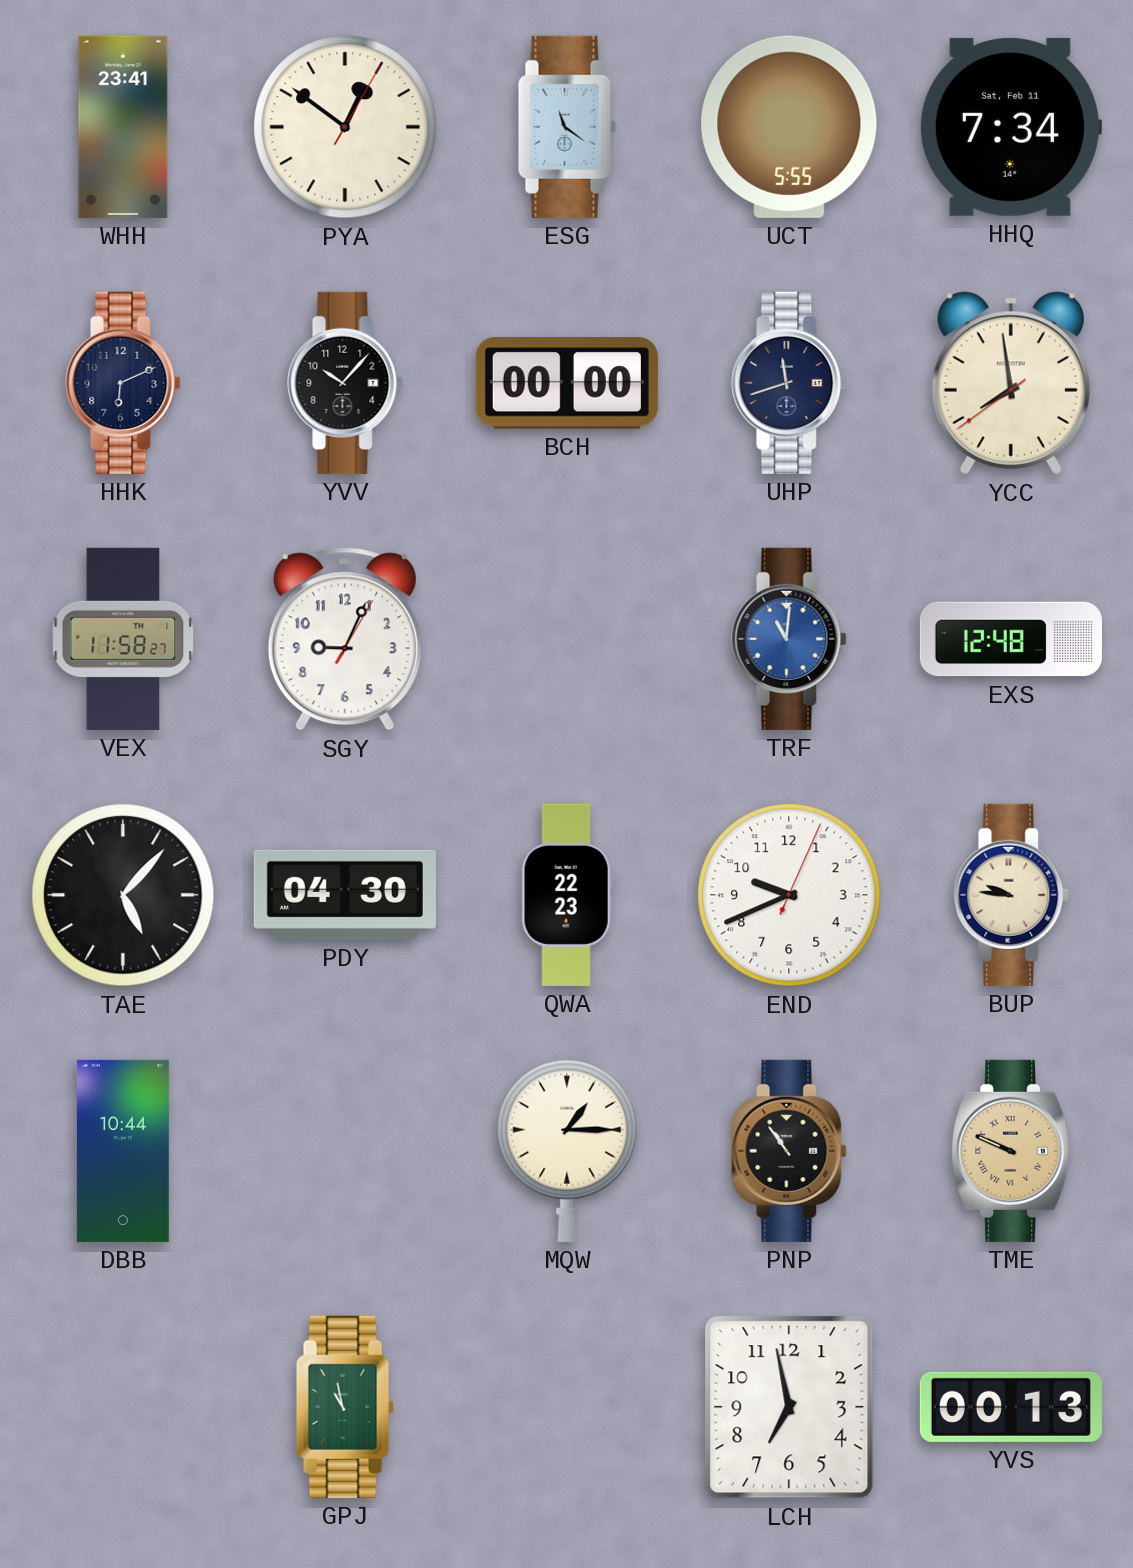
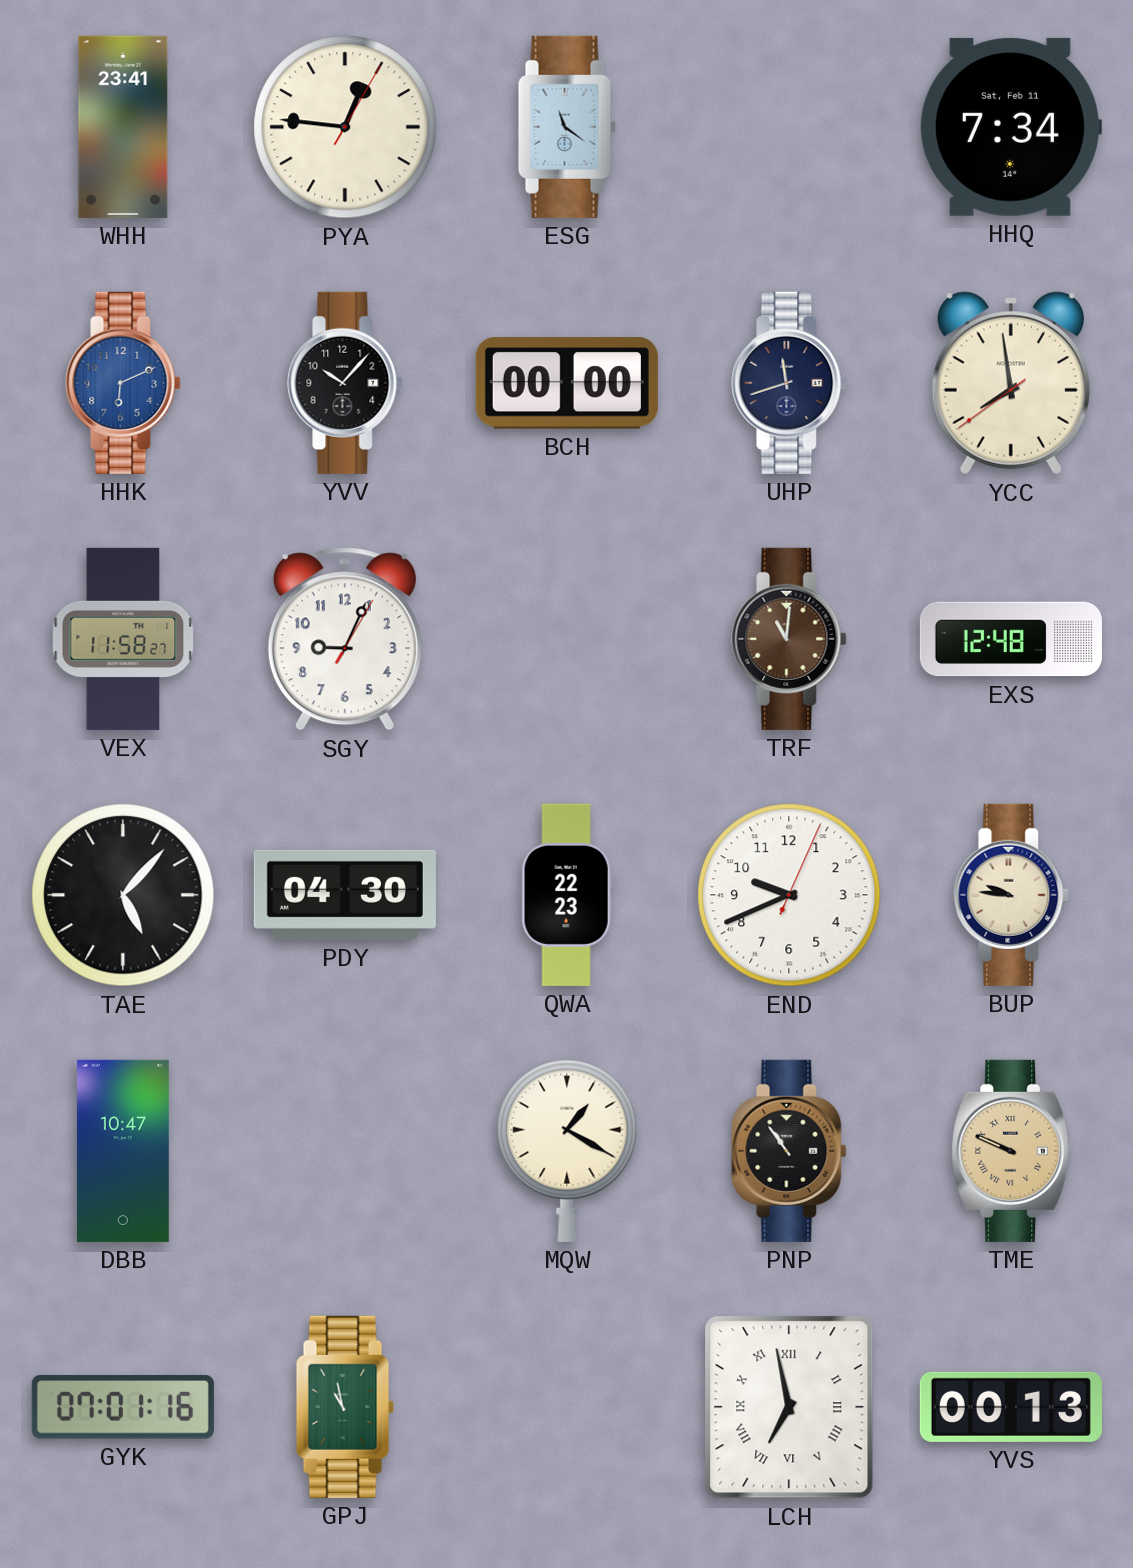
PYA: 12:51 -> 12:46 (345, 127)
UCT: 5:55 -> none (789, 127)
HHK dial: navy -> blue (123, 383)
TRF dial: blue -> brown (789, 639)
DBB: 10:44 -> 10:47 (123, 1151)
MQW: 1:15 -> 1:20 (567, 1151)
GYK: none -> 07:01 (123, 1407)
LCH numerals: Arabic -> Roman (789, 1407)
